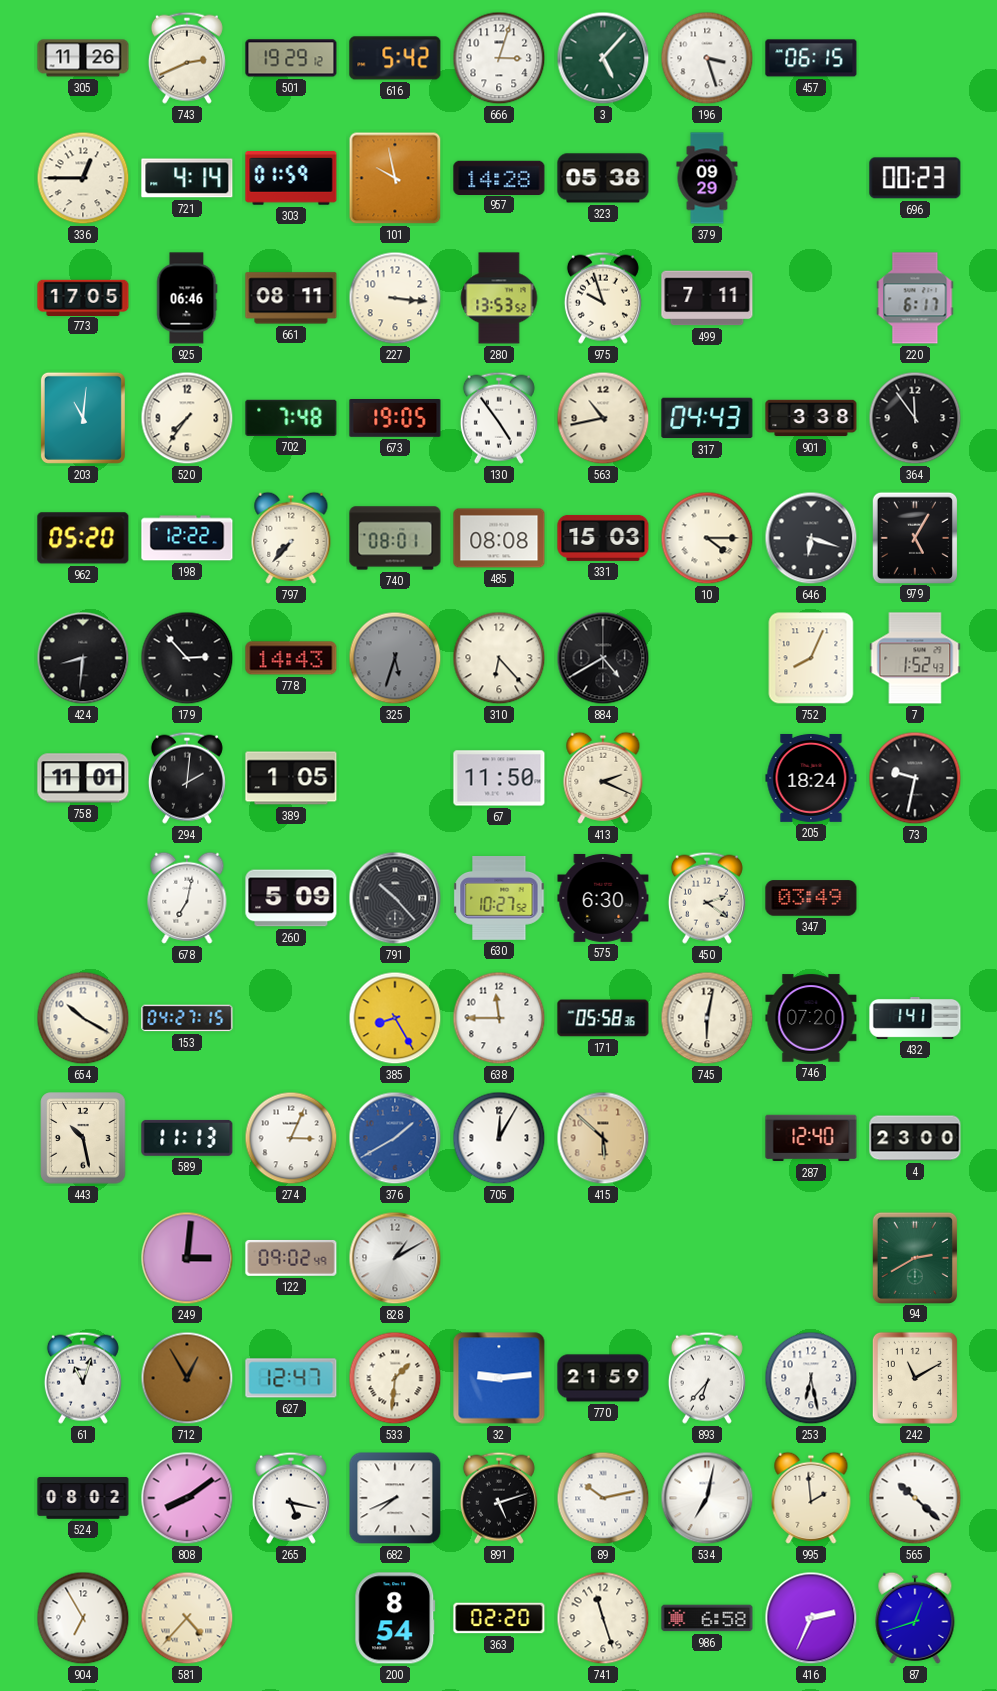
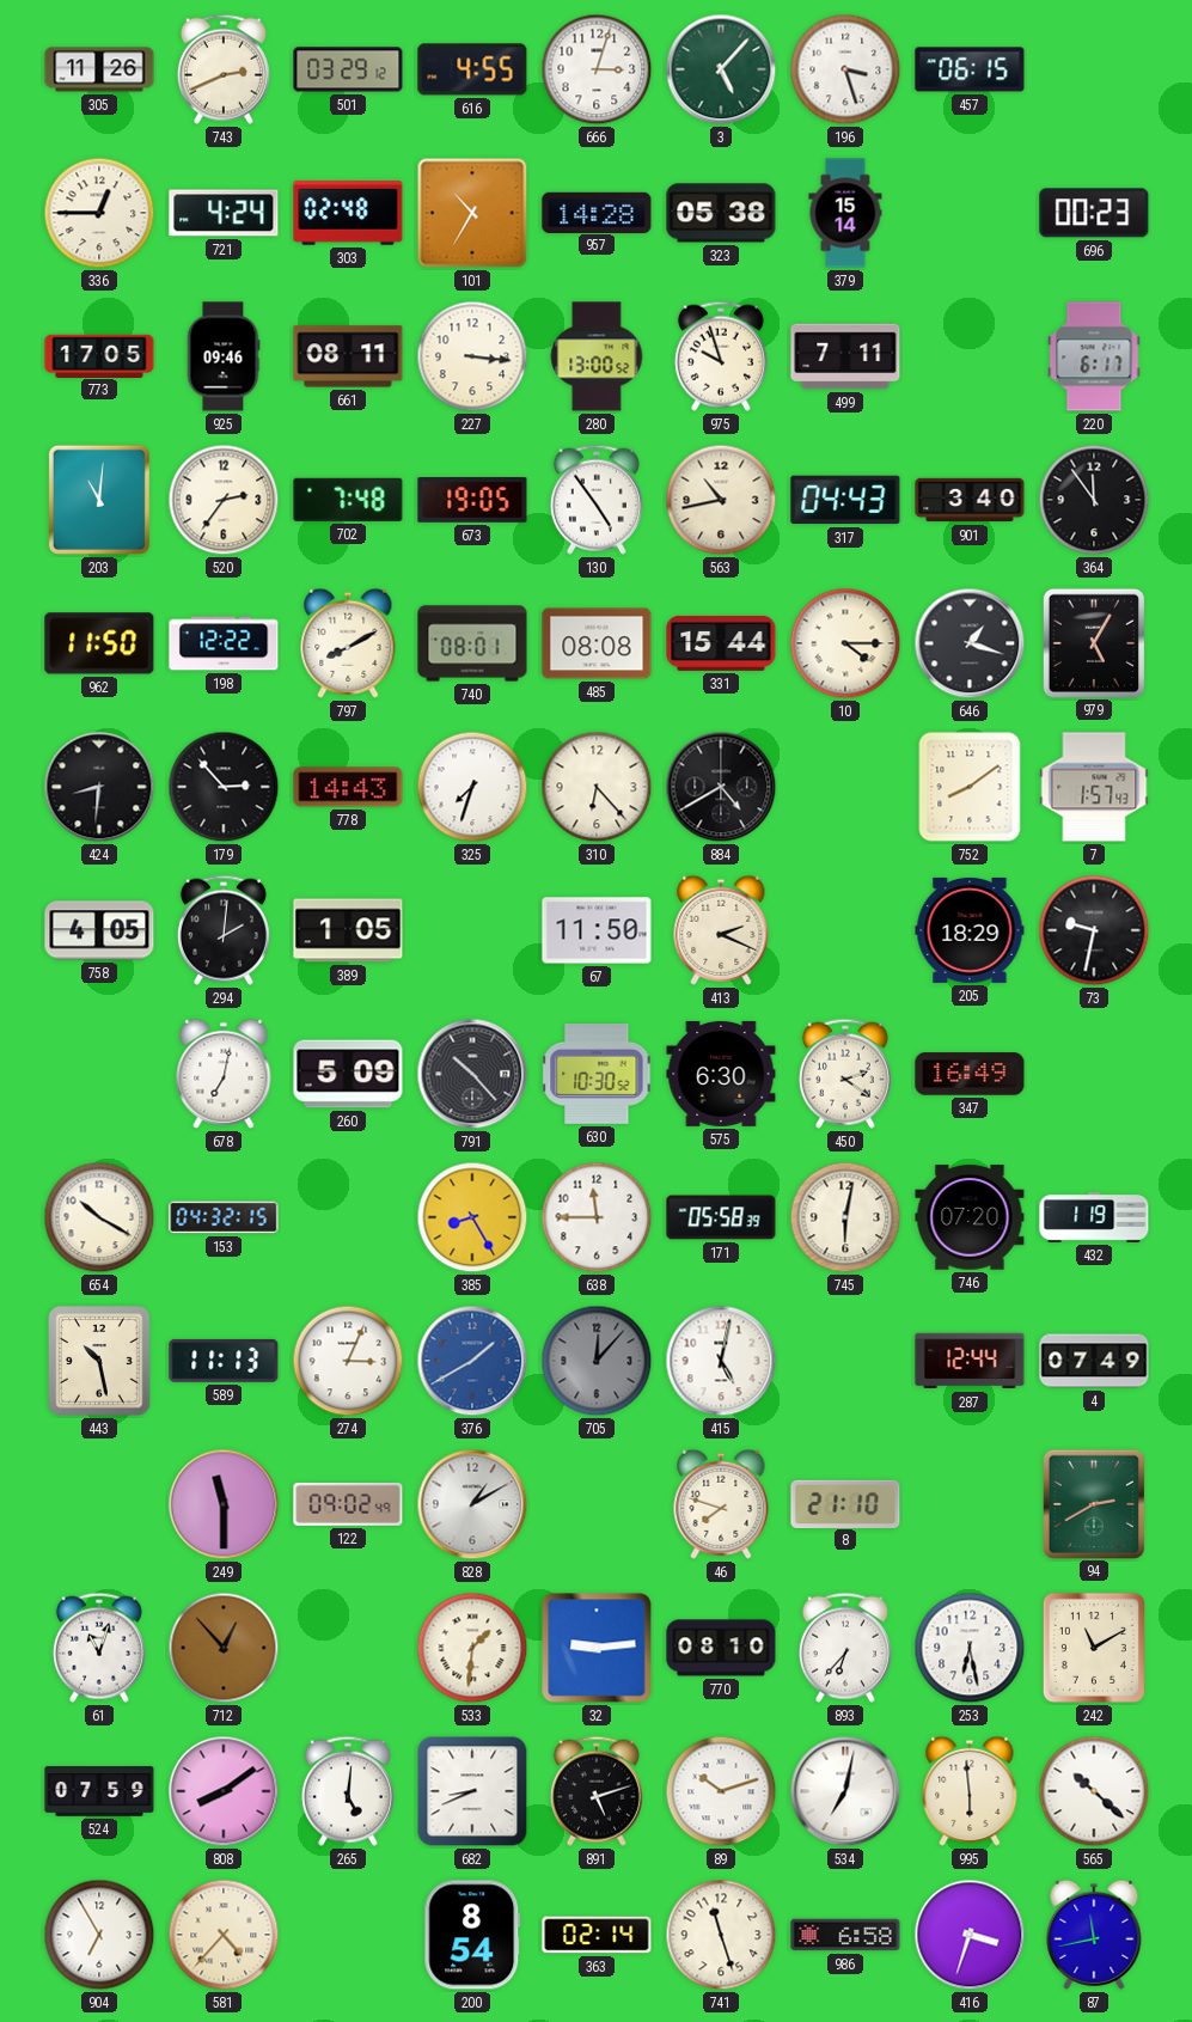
501: 19:29 -> 03:29 (348, 69)
616: 5:42 -> 4:55 (472, 69)
721: 4:14 -> 4:24 (224, 213)
303: 01:59 -> 02:48 (348, 213)
101: 9:58 -> 10:35 (472, 213)
379: 09:29 -> 15:14 (845, 213)
925: 06:46 -> 09:46 (224, 356)
280: 13:53 -> 13:00 (597, 356)
520: 7:36 -> 2:36 (224, 500)
901: 3:38 -> 3:40 (970, 500)
962: 05:20 -> 11:50 (99, 643)
797: 7:37 -> 8:10 (348, 643)
331: 15:03 -> 15:44 (721, 643)
646: 6:18 -> 1:18 (970, 643)
325: 5:33 -> 7:33 (472, 787)
325 dial: grey -> white (472, 787)
752: 8:04 -> 8:09 (970, 787)
7: 1:52 -> 1:57 (1094, 787)
758: 11:01 -> 4:05 (99, 930)
205: 18:24 -> 18:29 (970, 930)
630: 10:27 -> 10:30 (597, 1075)
347: 03:49 -> 16:49 (970, 1074)
153: 04:27 -> 04:32 (224, 1217)
171: 05:58:36 -> 05:58:39 (721, 1217)
432: 1:41 -> 1:19 (1094, 1218)
705: 12:05 -> 12:07 (597, 1361)
705 dial: white -> grey (597, 1361)
415: 5:52 -> 5:02 (721, 1361)
415 dial: champagne -> white (721, 1361)
287: 12:40 -> 12:44 (970, 1361)
4: 23:00 -> 07:49 (1094, 1361)
249: 3:01 -> 11:30 (224, 1504)
46: none -> 7:48 (721, 1504)
8: none -> 21:10 (845, 1503)
712: 12:55 -> 12:53 (224, 1648)
627: 12:47 -> none (291, 1378)
770: 21:59 -> 08:10 (721, 1648)
524: 08:02 -> 07:59 (99, 1791)
265: 5:17 -> 5:01 (348, 1791)
682: 7:41 -> 8:41 (472, 1791)
89: 10:13 -> 10:12 (721, 1791)
995: 1:59 -> 5:59 (970, 1791)
363: 02:20 -> 02:14 (597, 1935)
416: 2:34 -> 3:33 (970, 1935)
87: 12:42 -> 11:43 (1094, 1935)
